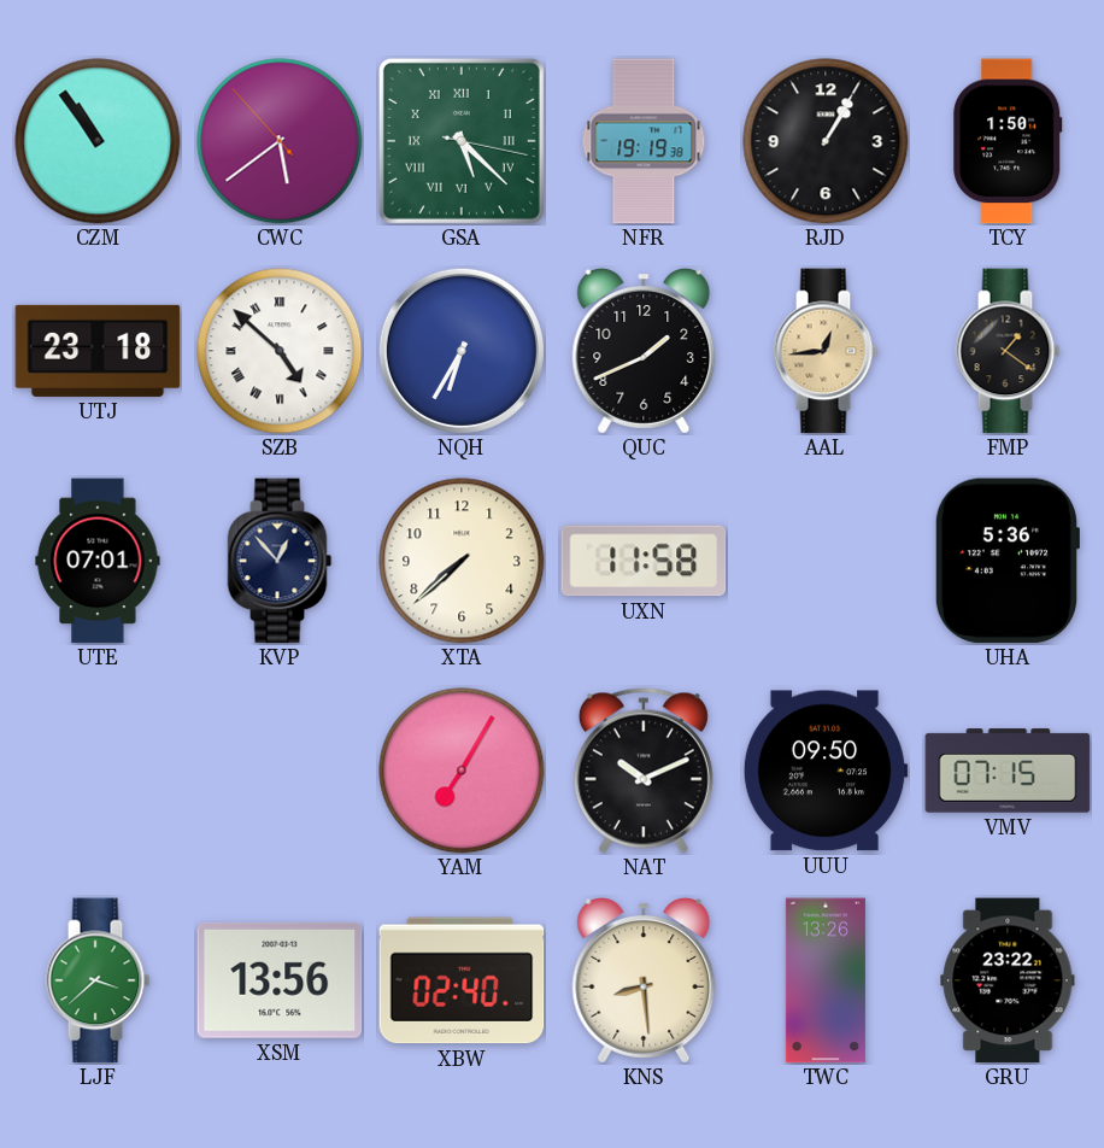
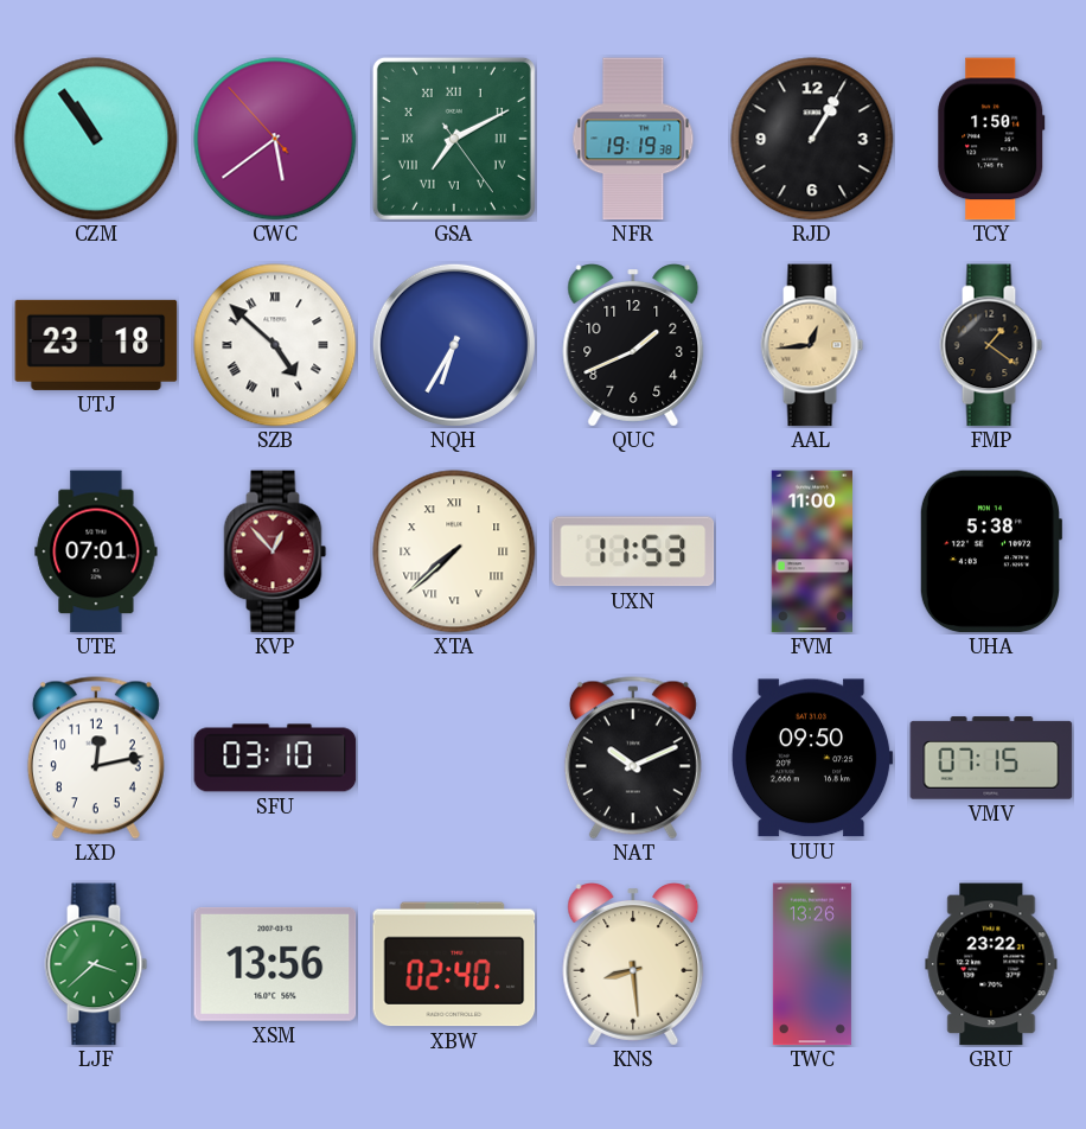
GSA: 5:22 -> 7:10 (454, 139)
KVP dial: navy -> burgundy (275, 551)
XTA numerals: Arabic -> Roman (454, 551)
UXN: 11:58 -> 11:53 (633, 551)
FVM: none -> 11:00 (812, 551)
UHA: 5:36 -> 5:38 (990, 551)
LXD: none -> 12:13 (96, 758)
SFU: none -> 03:10 (275, 758)
YAM: 7:05 -> none (462, 771)
